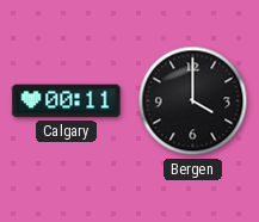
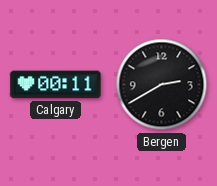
Bergen: 4:00 -> 2:40 (162, 85)
